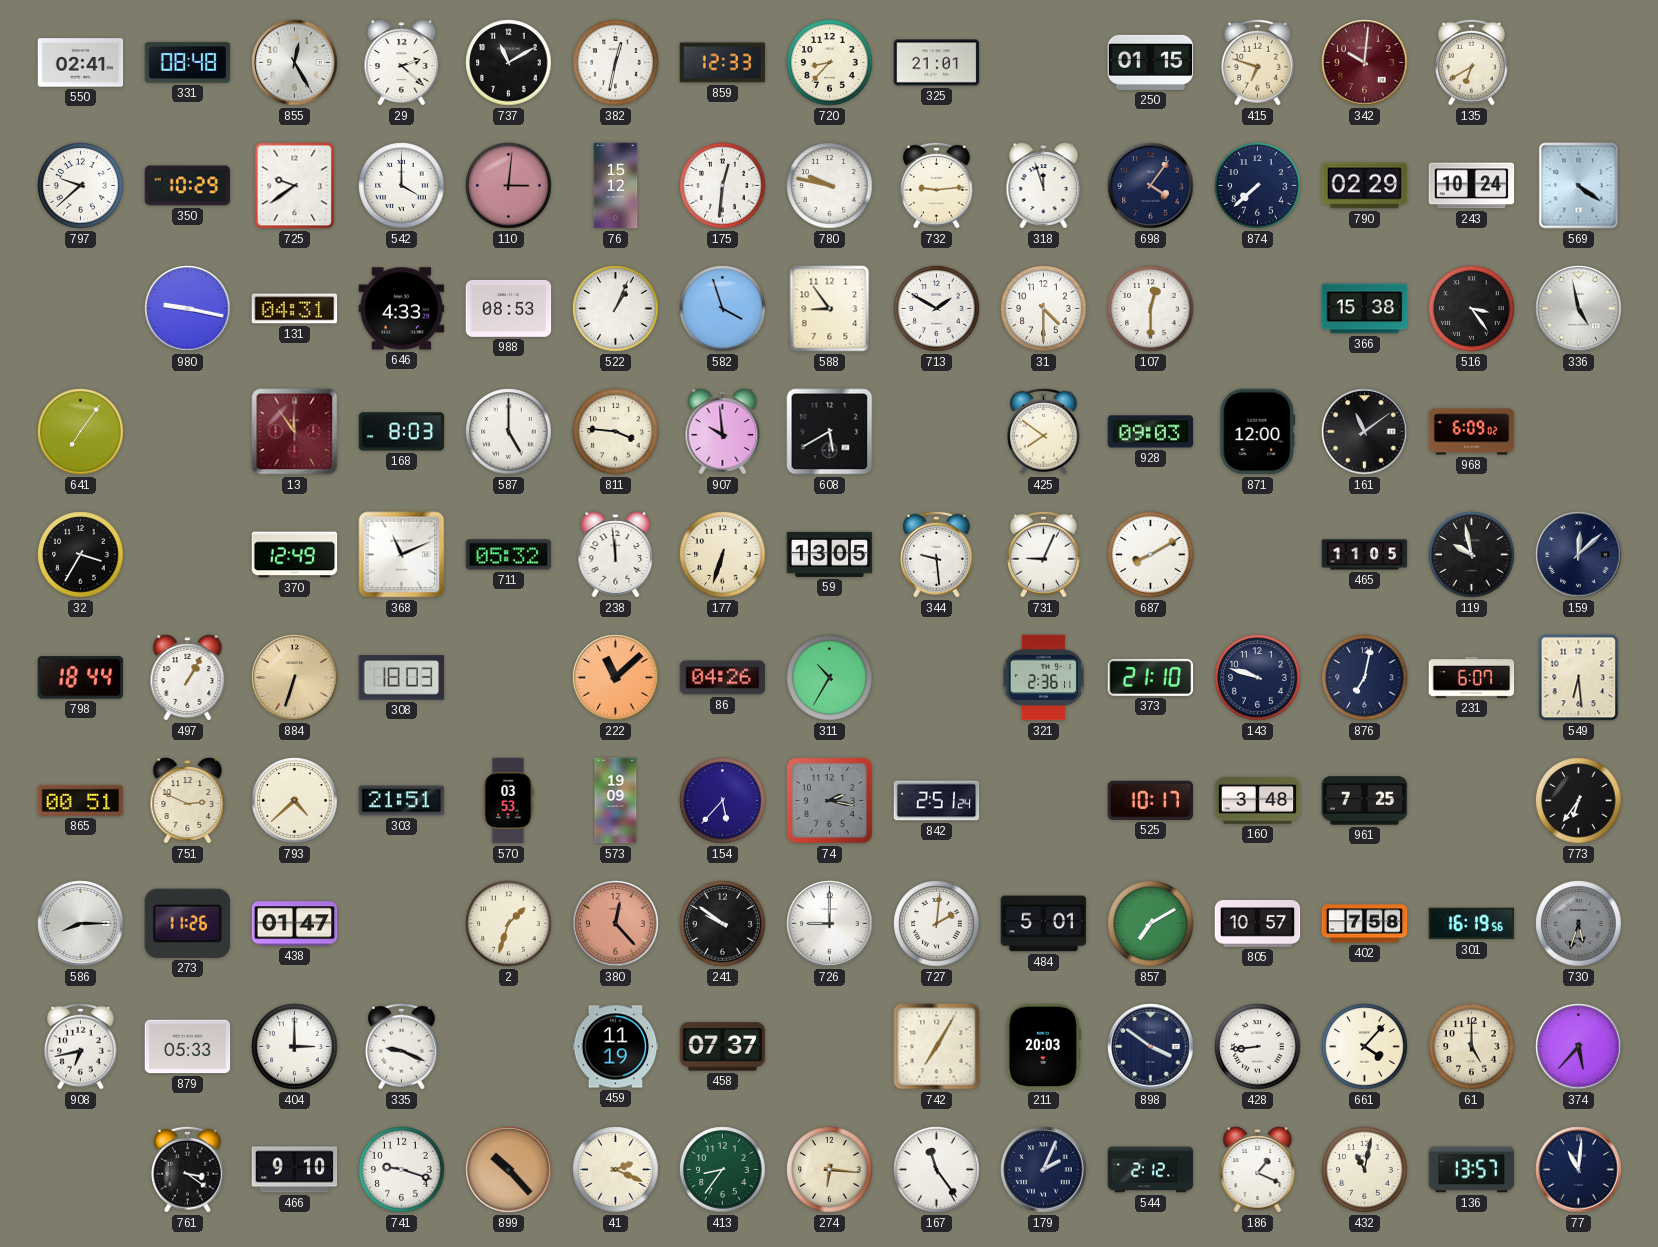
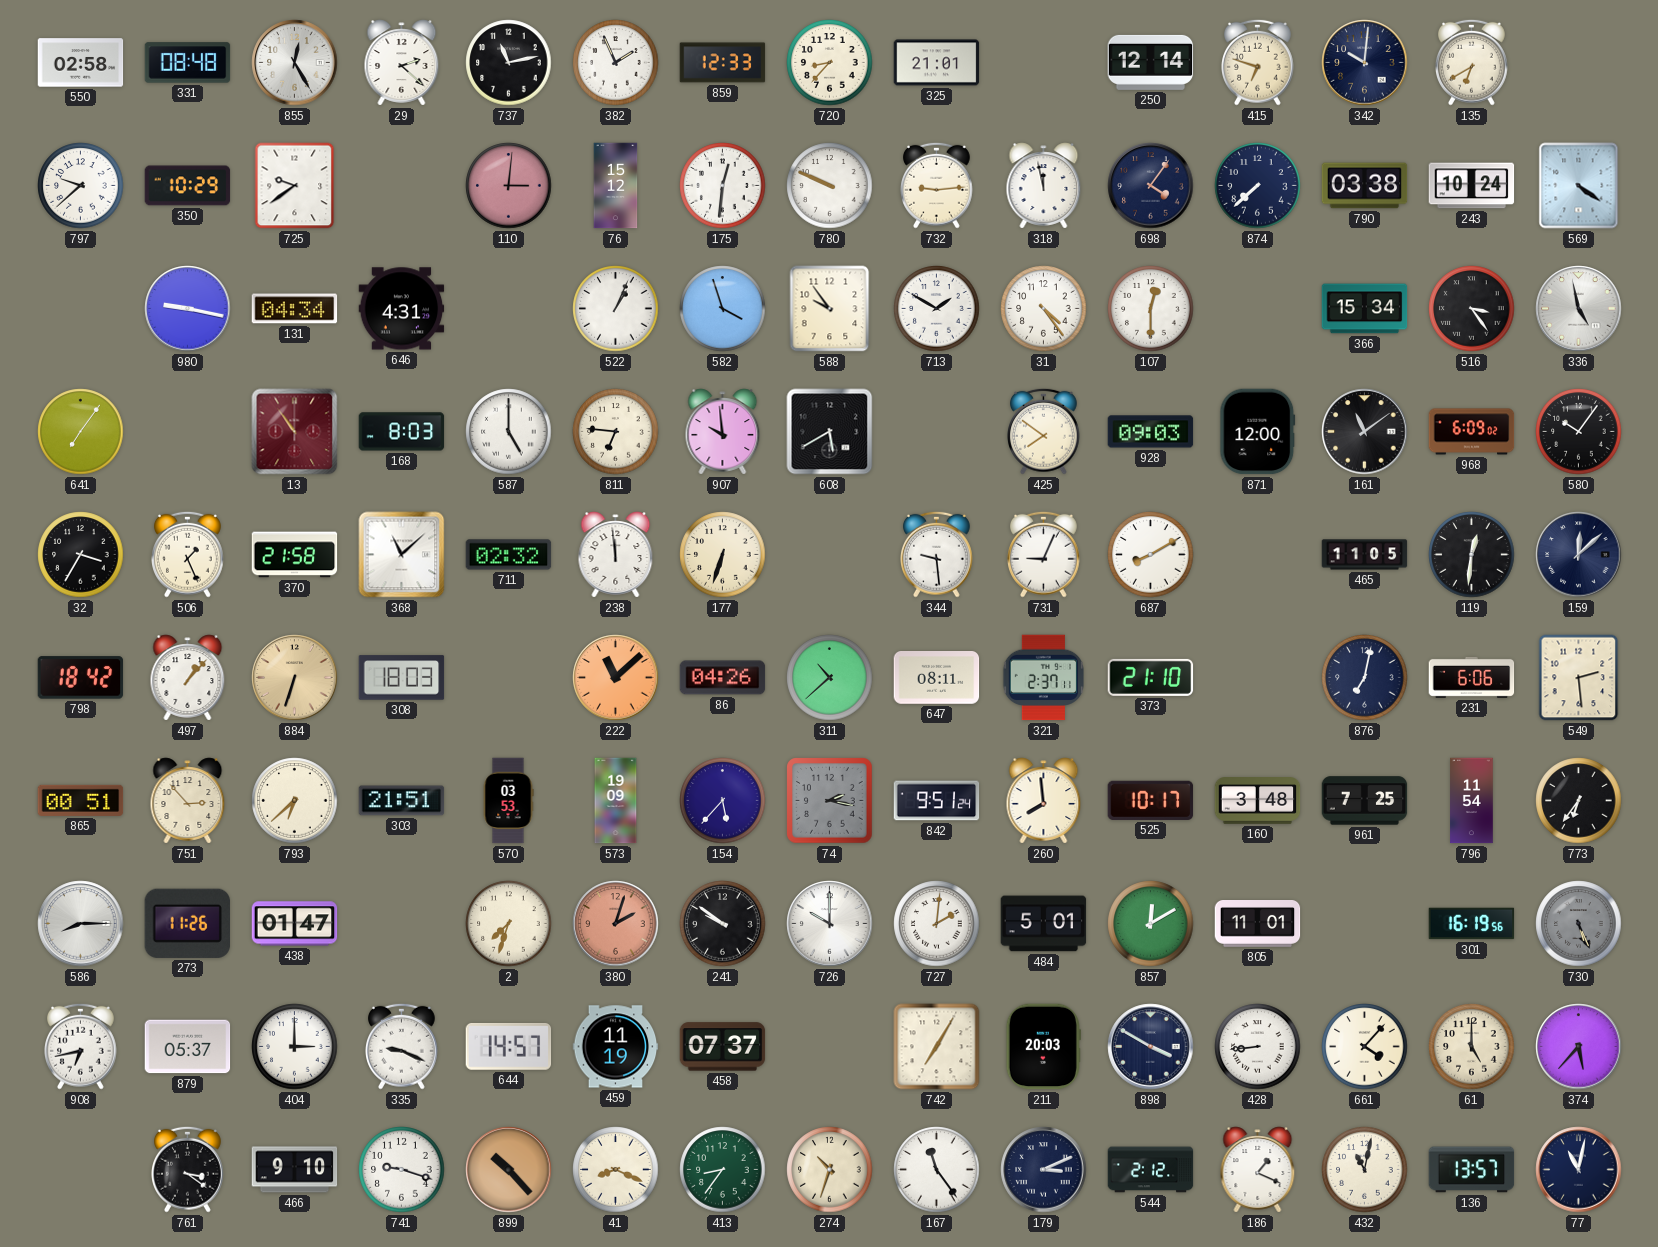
550: 02:41 -> 02:58 (81, 63)
737: 11:10 -> 11:13 (509, 63)
382: 12:32 -> 1:56 (616, 63)
250: 01:15 -> 12:14 (1151, 62)
342 dial: burgundy -> navy (1365, 63)
542: 4:00 -> none (402, 186)
780: 9:47 -> 9:49 (830, 186)
318: 11:57 -> 11:58 (1044, 186)
790: 02:29 -> 03:38 (1365, 186)
131: 04:31 -> 04:34 (295, 309)
646: 4:33 -> 4:31 (402, 309)
988: 08:53 -> none (509, 309)
588: 8:54 -> 9:54 (830, 309)
31: 4:30 -> 4:24 (1044, 309)
366: 15:38 -> 15:34 (1365, 309)
13: 11:54 -> 10:54 (295, 432)
811: 3:46 -> 6:46 (616, 432)
580: none -> 10:06 (1579, 432)
506: none -> 1:26 (188, 554)
370: 12:49 -> 21:58 (295, 555)
368: 11:11 -> 11:08 (402, 555)
711: 05:32 -> 02:32 (509, 555)
59: 13:05 -> none (830, 554)
119: 9:58 -> 12:31 (1472, 555)
798: 18:44 -> 18:42 (81, 678)
497: 1:05 -> 1:07 (188, 678)
311: 10:35 -> 10:38 (830, 678)
647: none -> 08:11 (937, 678)
321: 2:36 -> 2:37 (1043, 678)
143: 9:48 -> none (1258, 678)
231: 6:07 -> 6:06 (1472, 677)
549: 6:29 -> 2:29 (1579, 678)
751: 2:49 -> 2:53 (188, 801)
793: 4:38 -> 6:38 (295, 801)
842: 2:51 -> 9:51 (937, 801)
260: none -> 7:59 (1044, 801)
796: none -> 11:54 (1472, 801)
2: 1:33 -> 7:33 (509, 924)
380: 12:23 -> 2:03 (616, 924)
726: 9:00 -> 10:00 (830, 924)
857: 7:10 -> 12:10 (1151, 924)
805: 10:57 -> 11:01 (1258, 924)
402: 7:58 -> none (1365, 924)
730: 5:33 -> 5:26 (1579, 924)
879: 05:33 -> 05:37 (188, 1047)
644: none -> 14:57 (509, 1047)
898: 3:51 -> 3:50 (1151, 1047)
41: 2:19 -> 8:19 (616, 1170)
274: 6:16 -> 10:33 (830, 1170)
179: 2:04 -> 3:11 (1044, 1170)
77: 11:01 -> 11:02 (1579, 1170)
